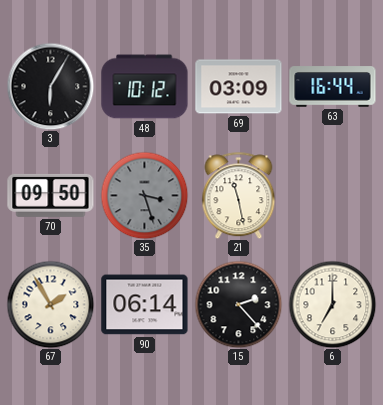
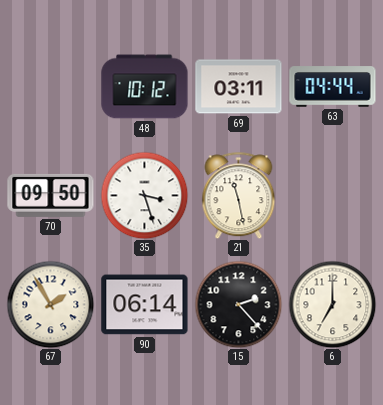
3: 6:05 -> none (50, 86)
69: 03:09 -> 03:11 (239, 87)
63: 16:44 -> 04:44 (333, 87)
35 dial: grey -> white (144, 195)
